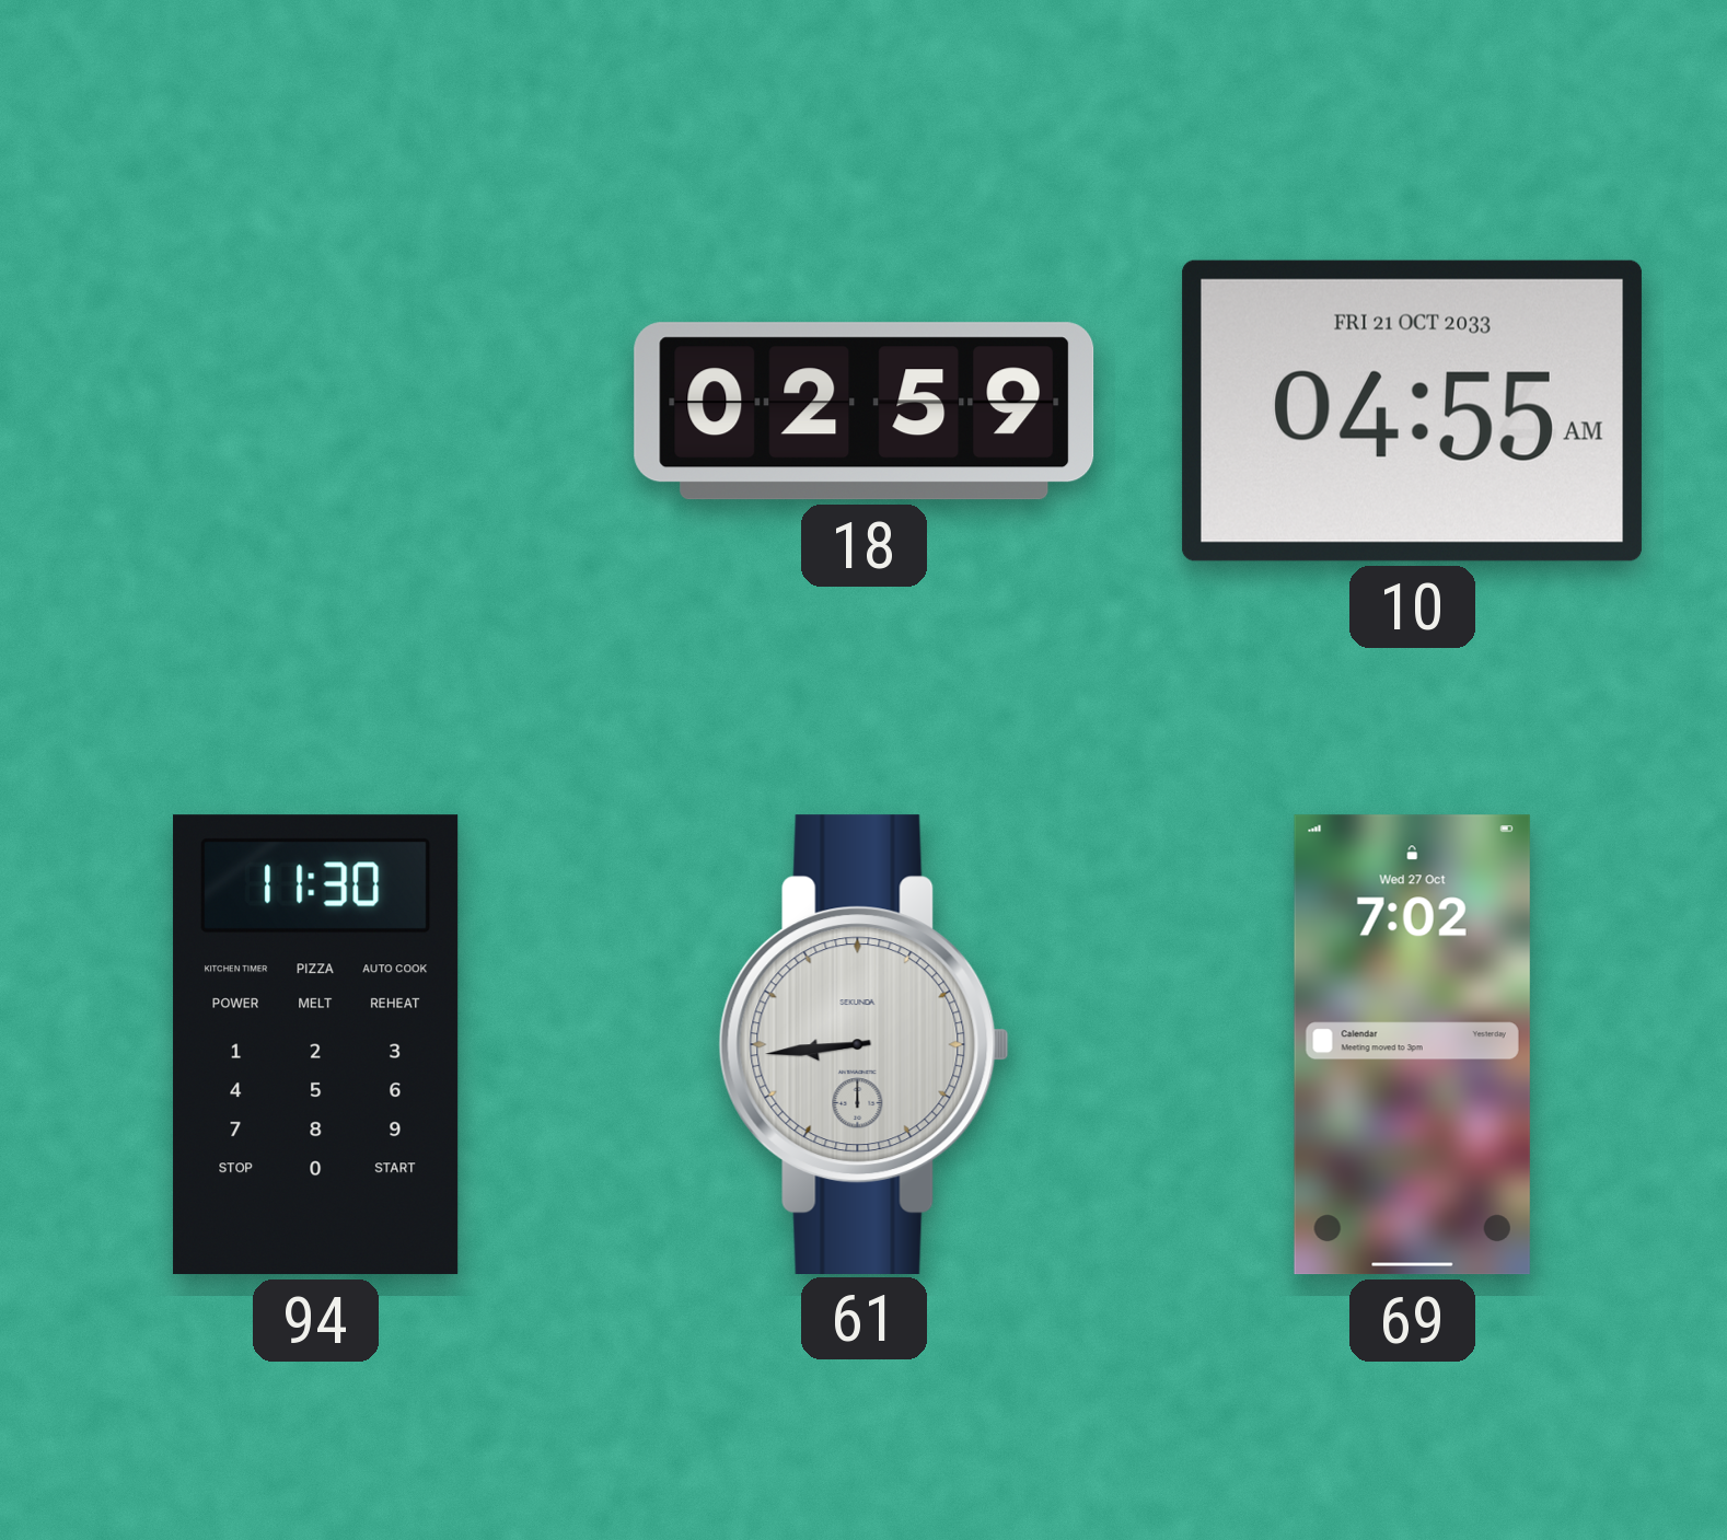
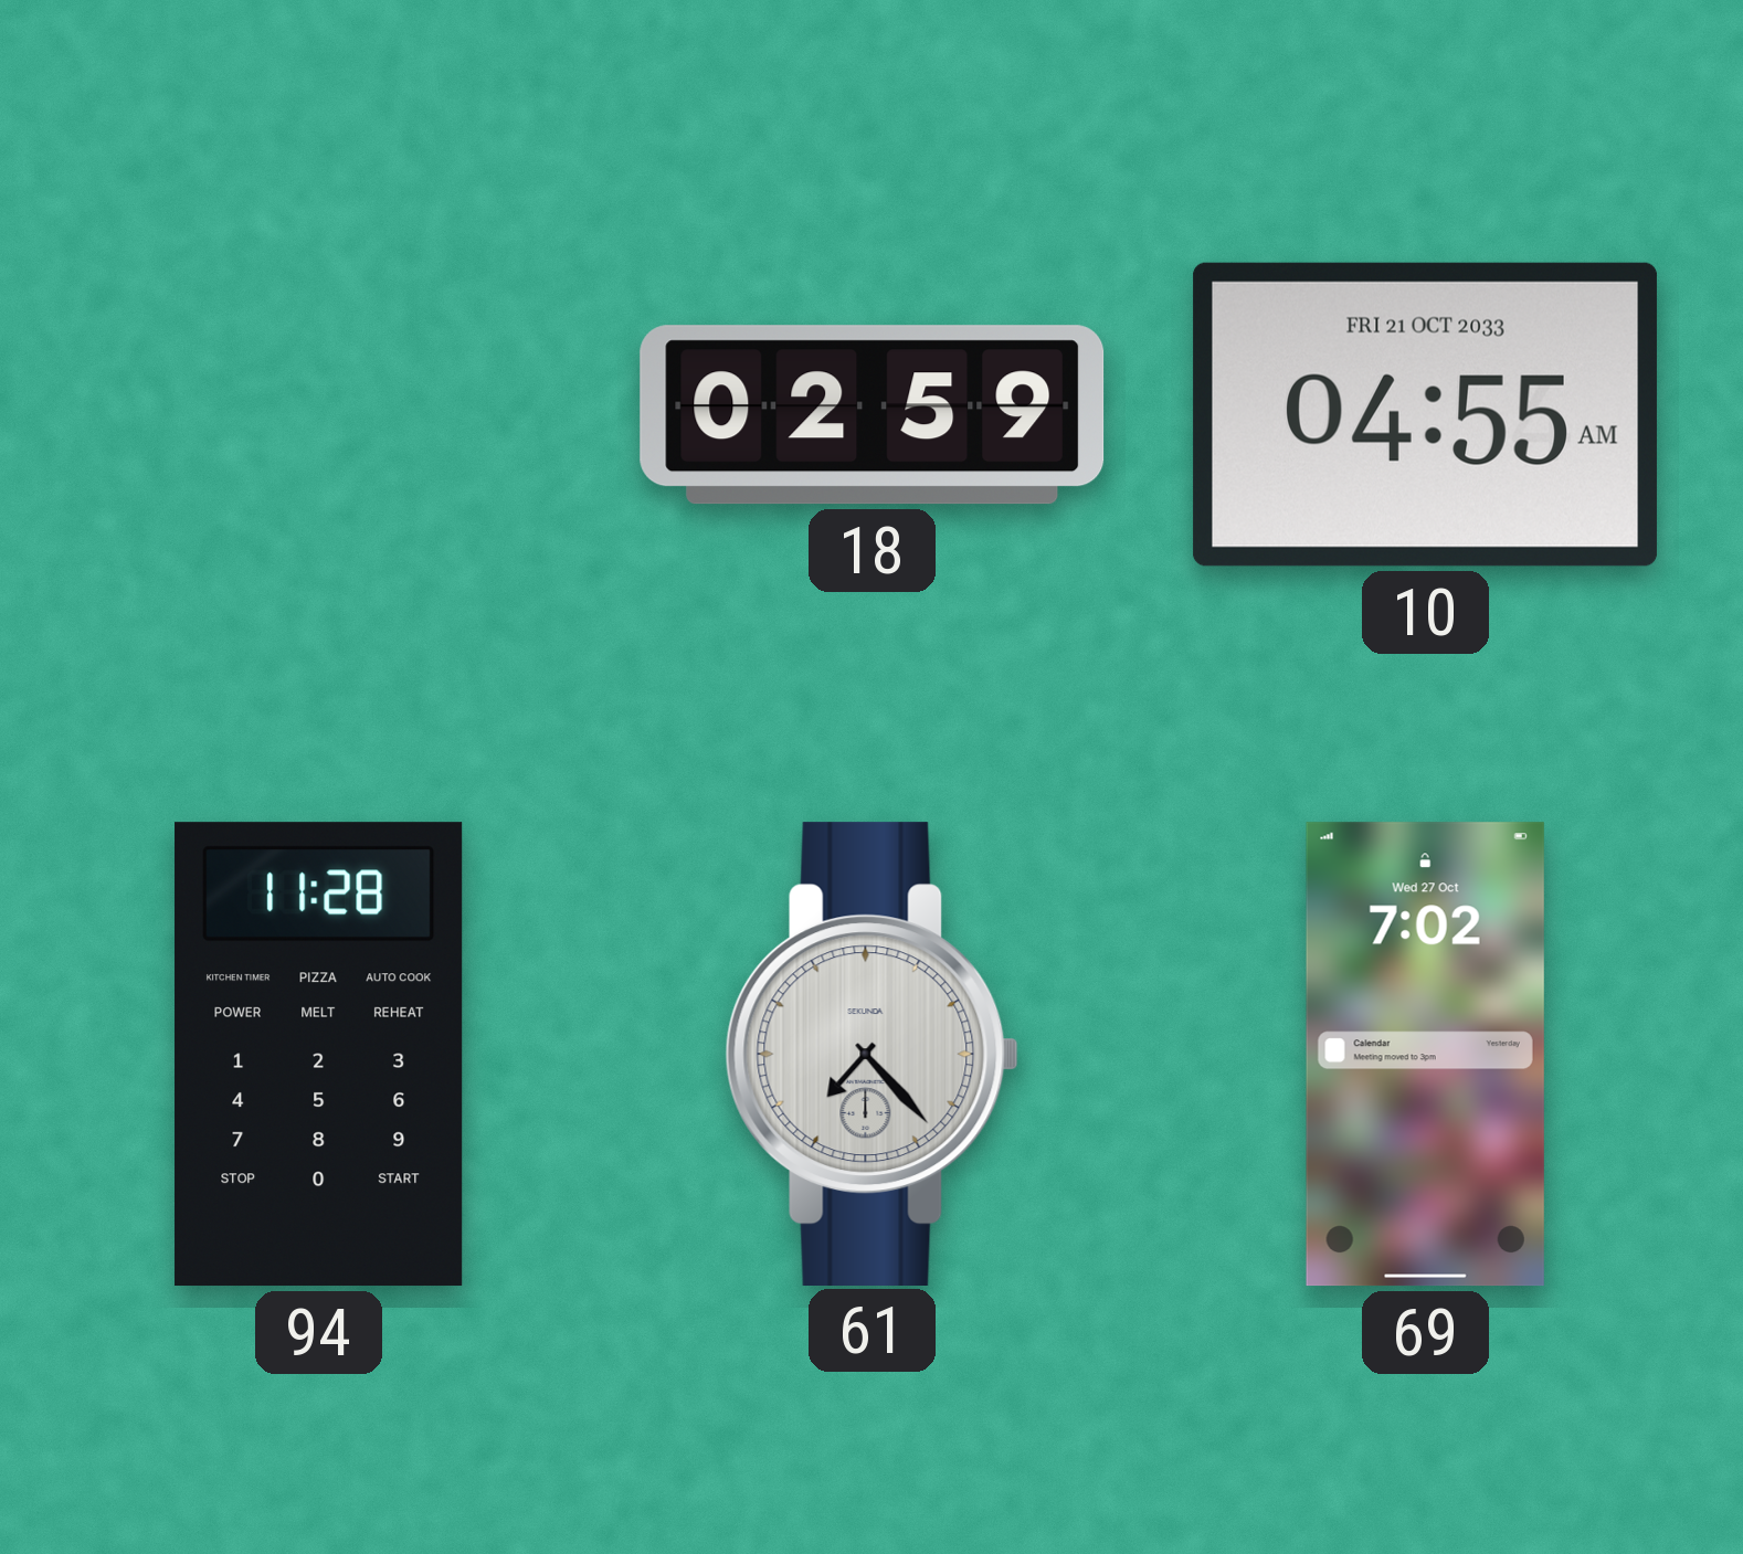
94: 11:30 -> 11:28 (319, 1055)
61: 8:44 -> 7:23 (871, 1054)
